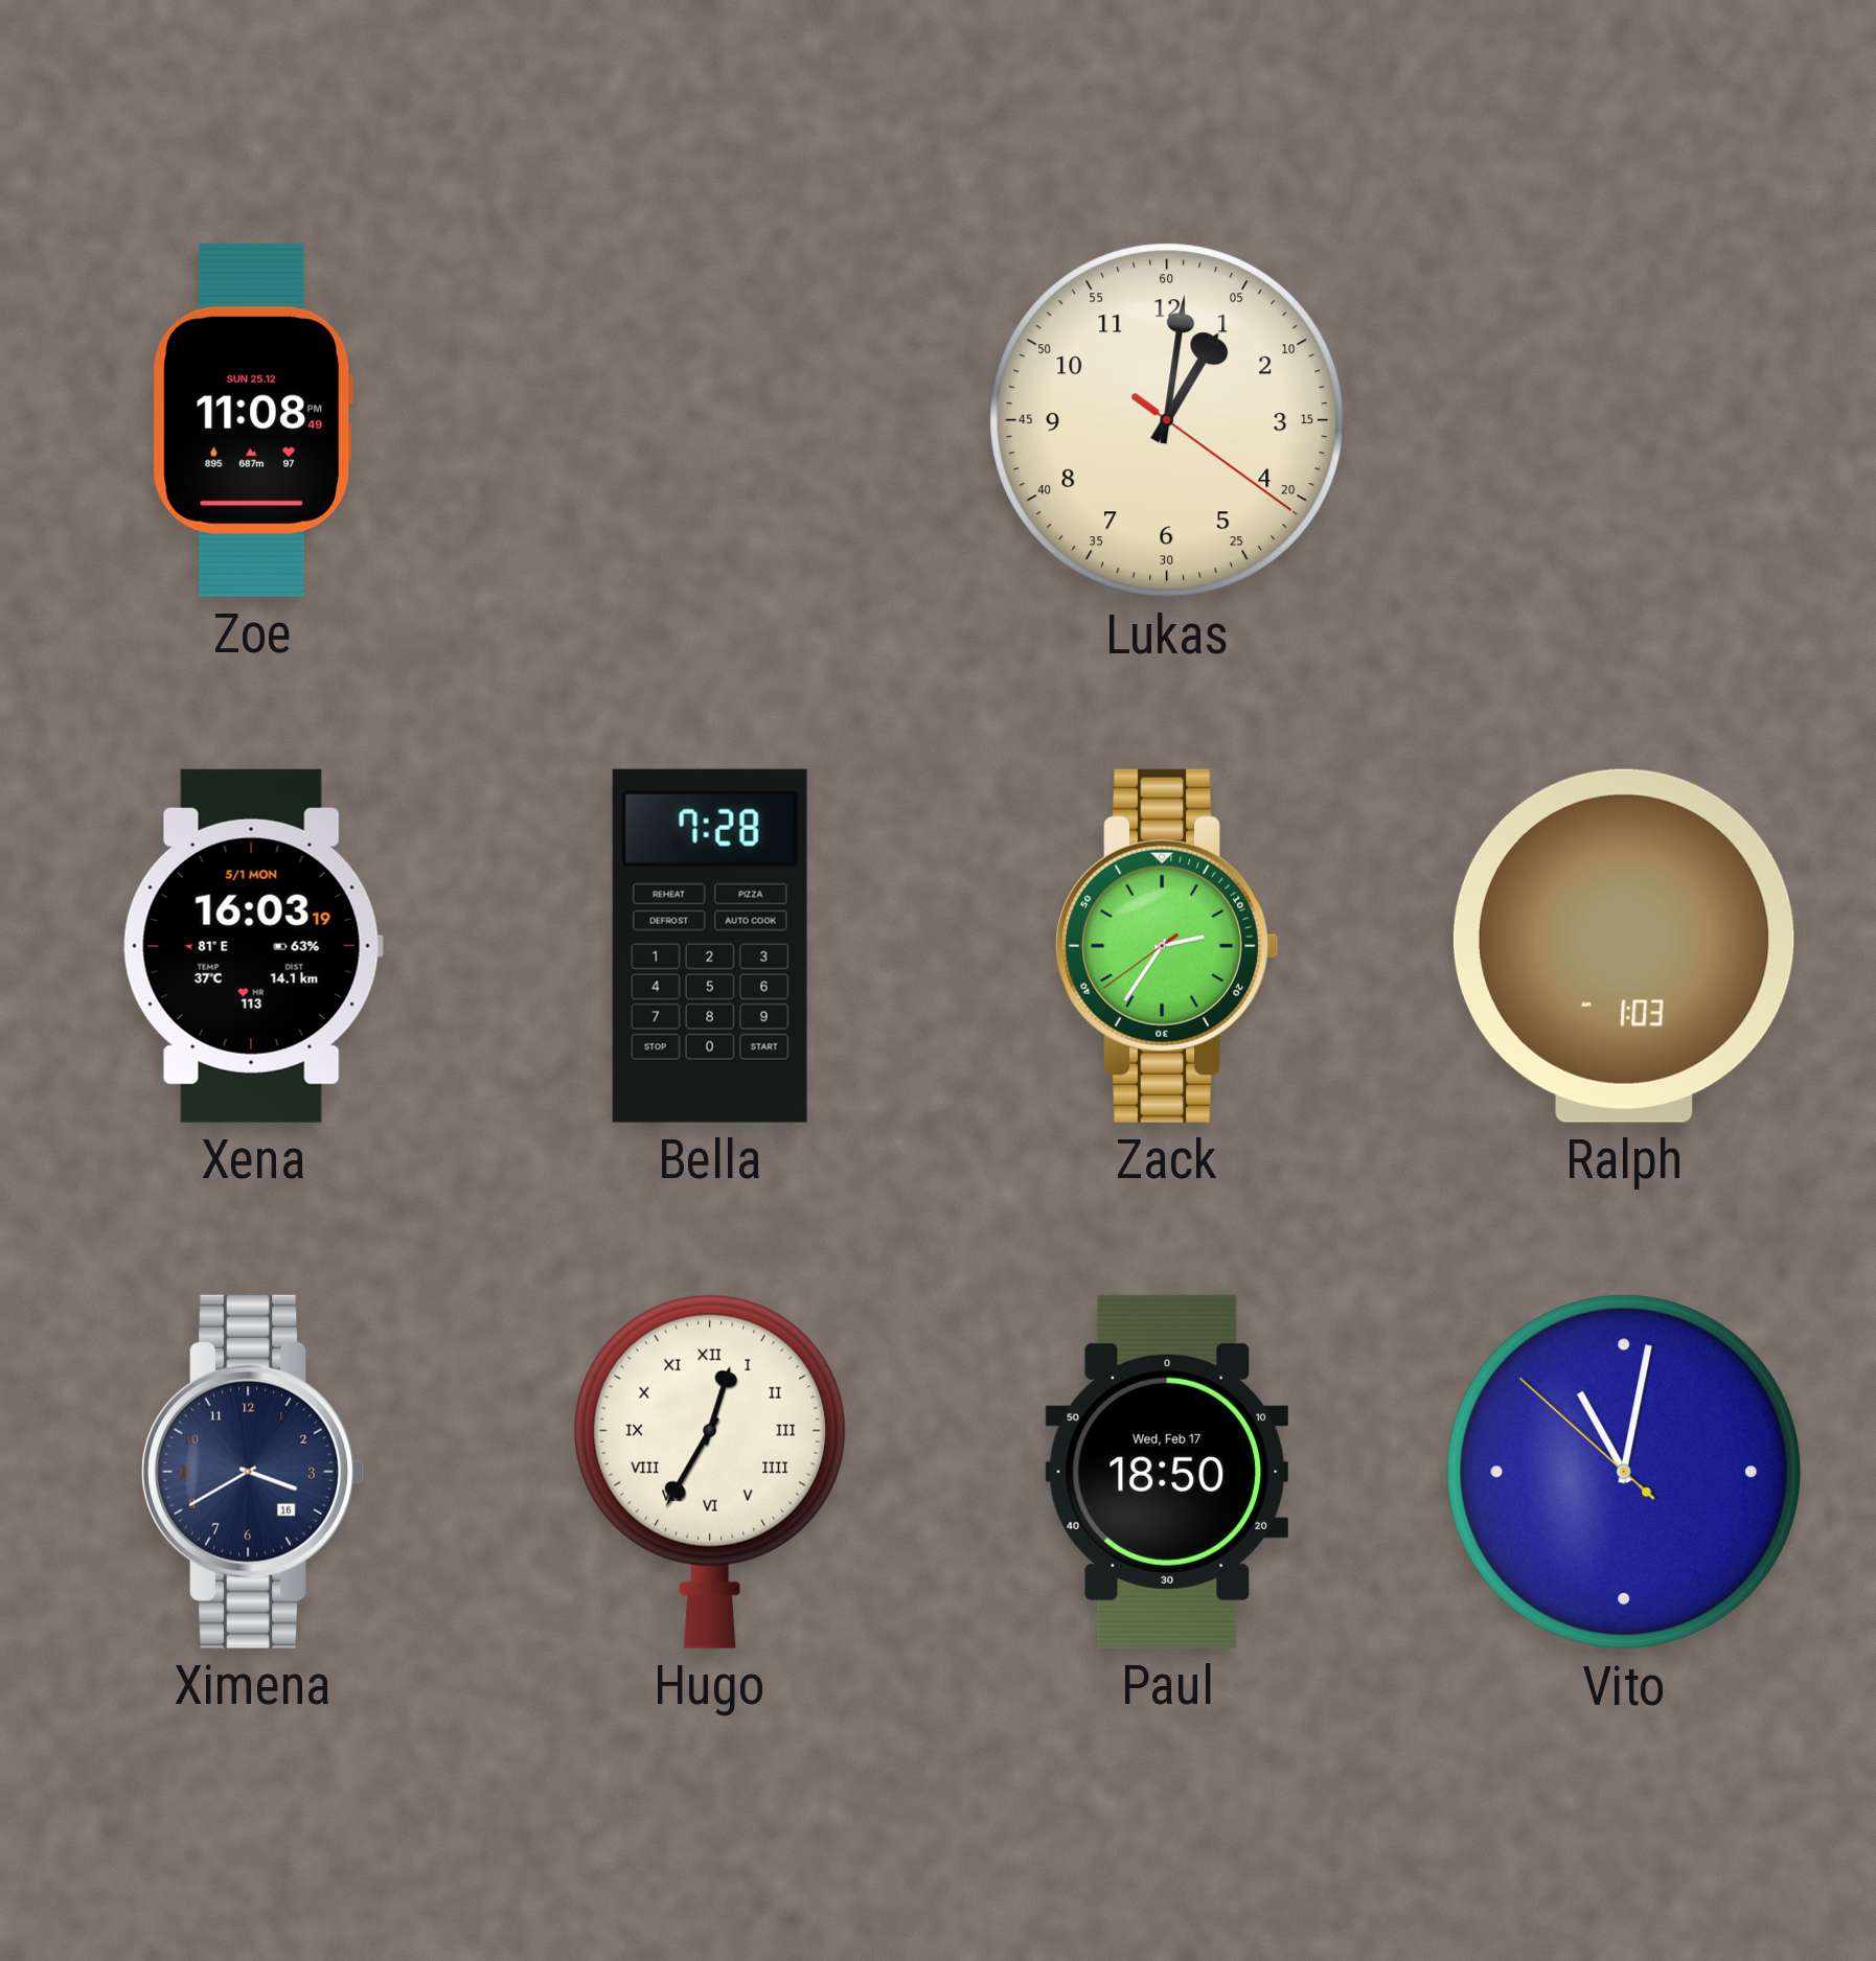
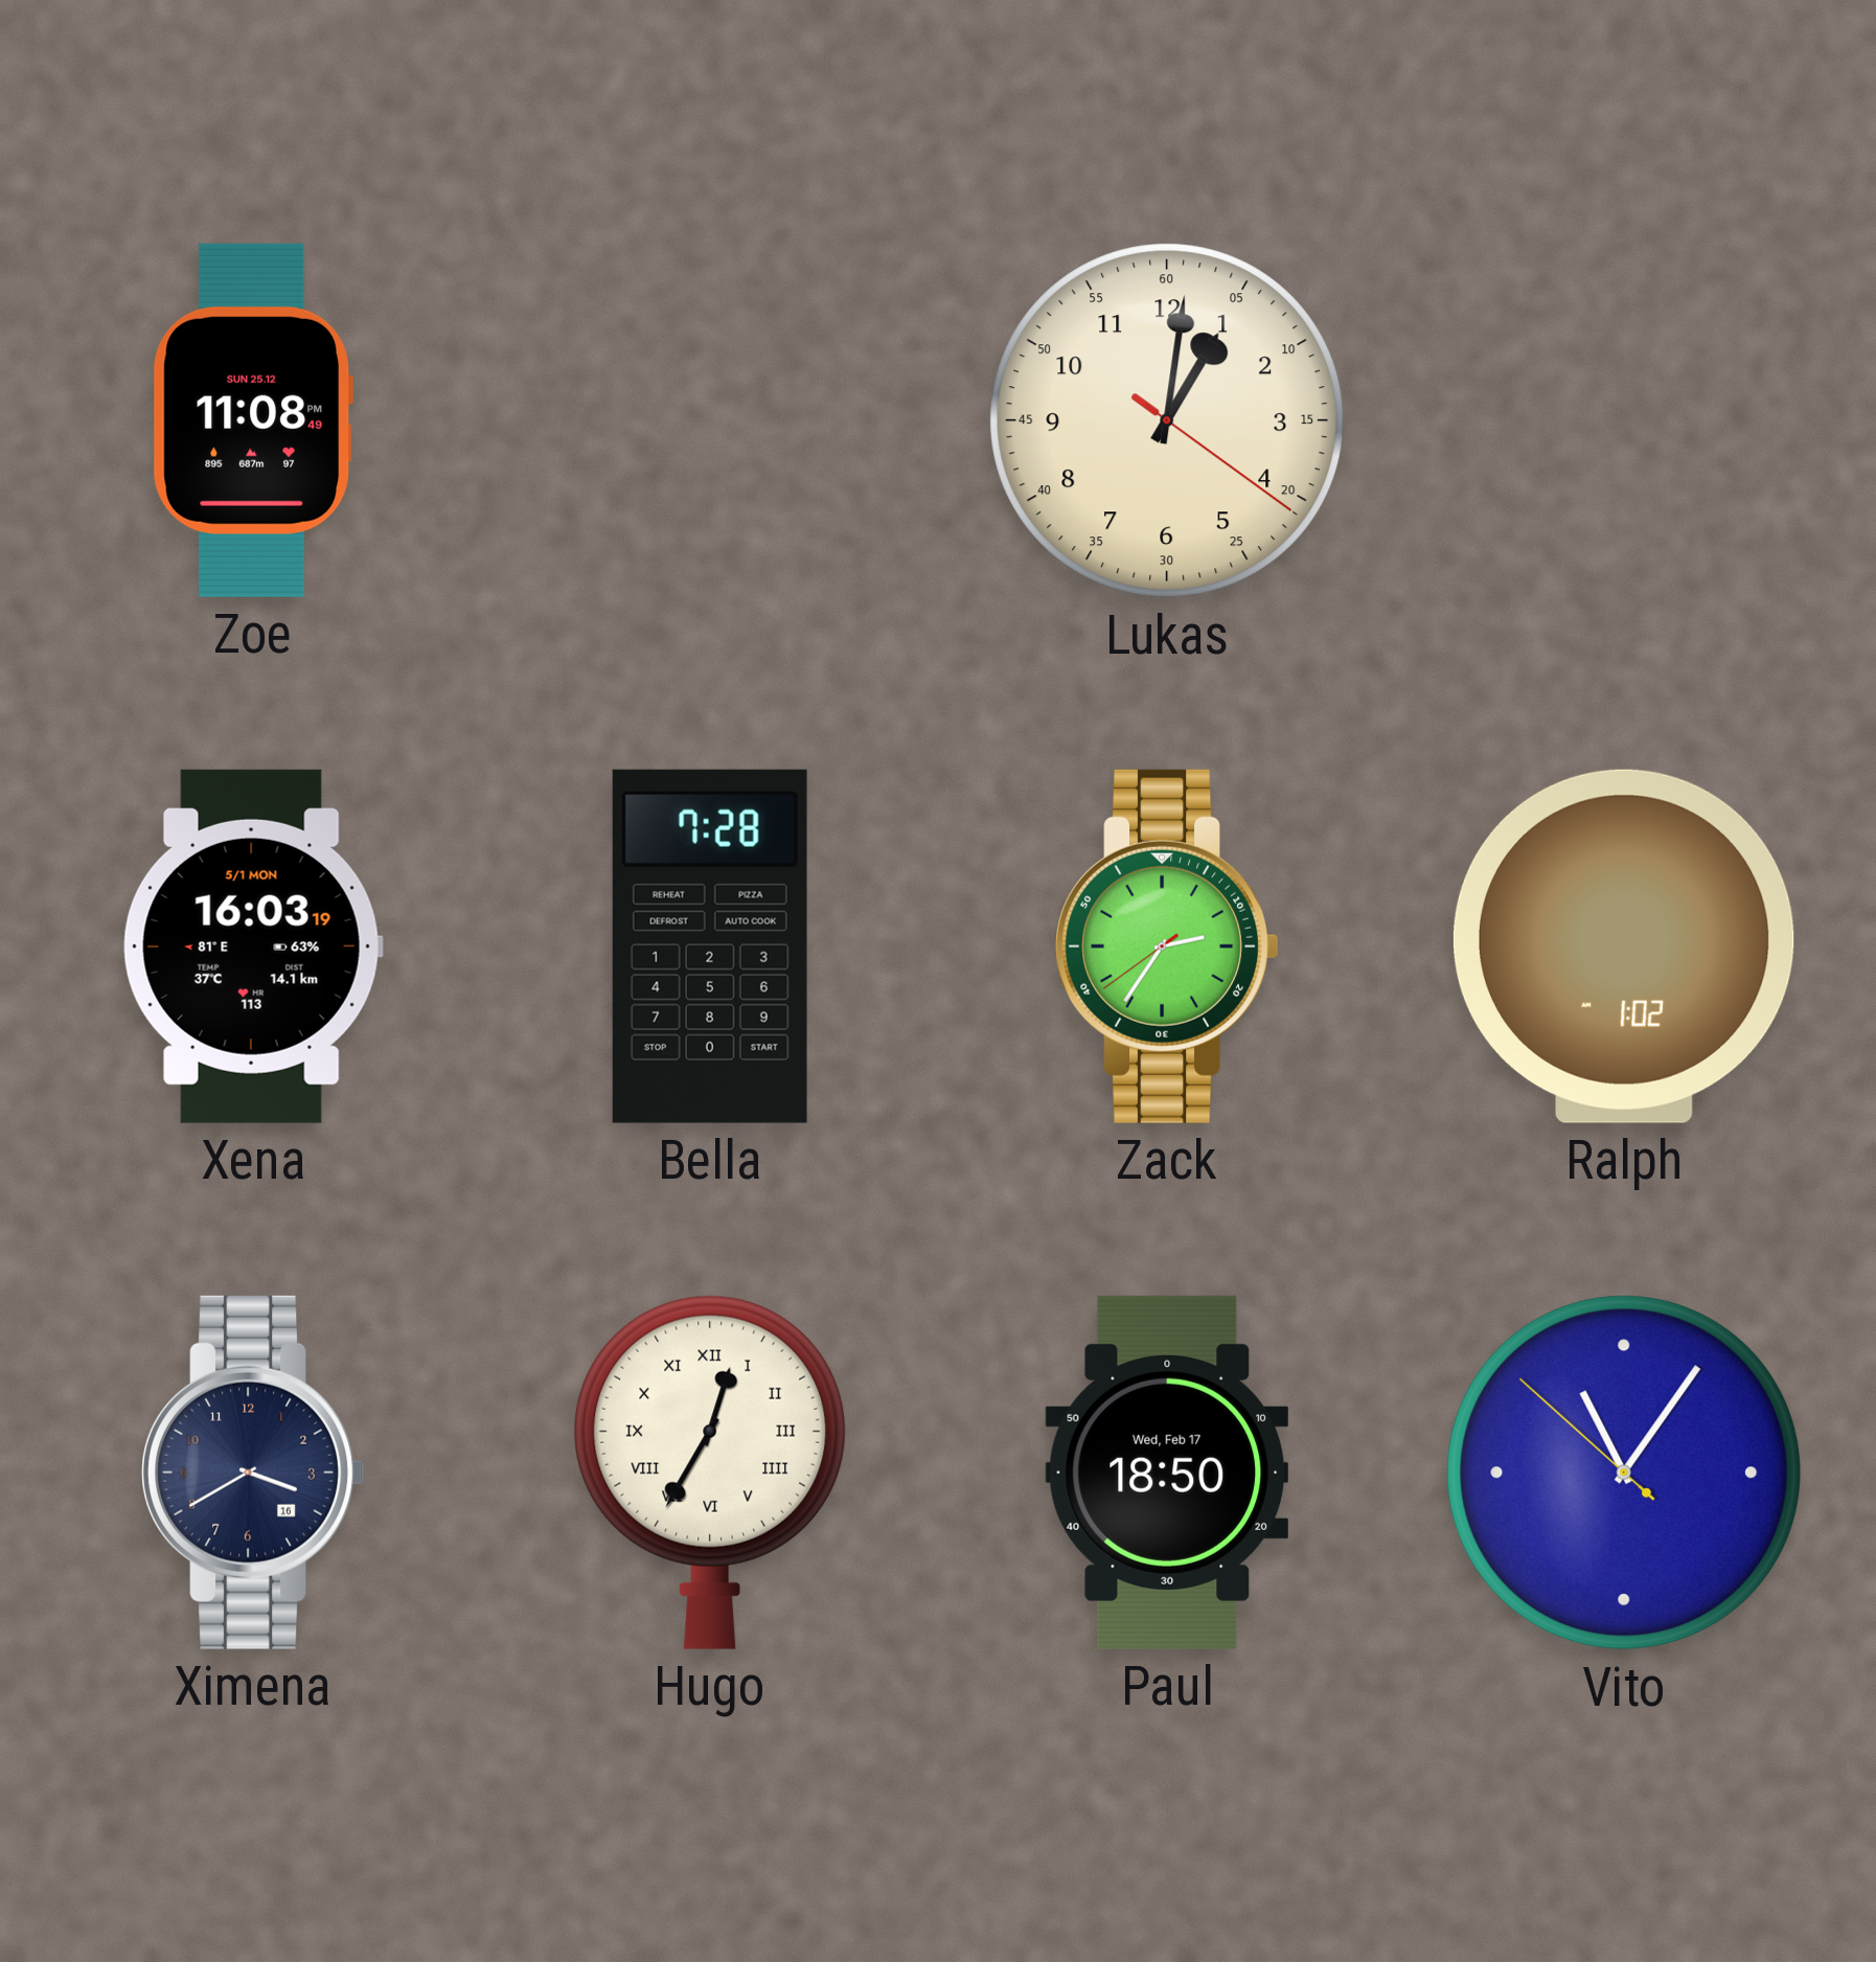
Ralph: 1:03 -> 1:02 (1624, 946)
Vito: 11:01 -> 11:05 (1624, 1473)
